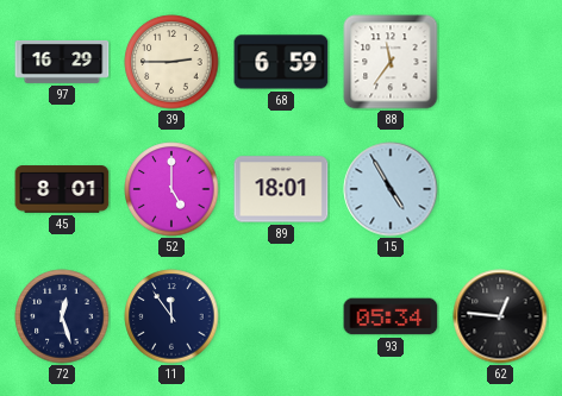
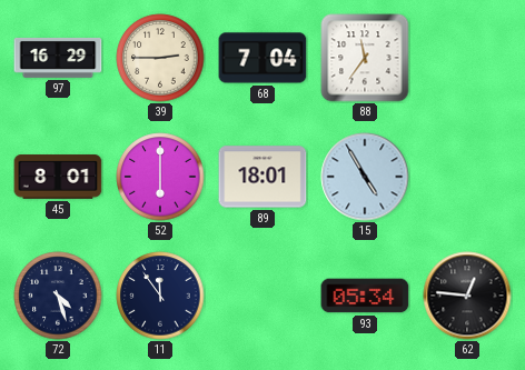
68: 6:59 -> 7:04 (262, 58)
52: 5:00 -> 6:00 (160, 177)
72: 12:27 -> 4:27 (58, 296)
